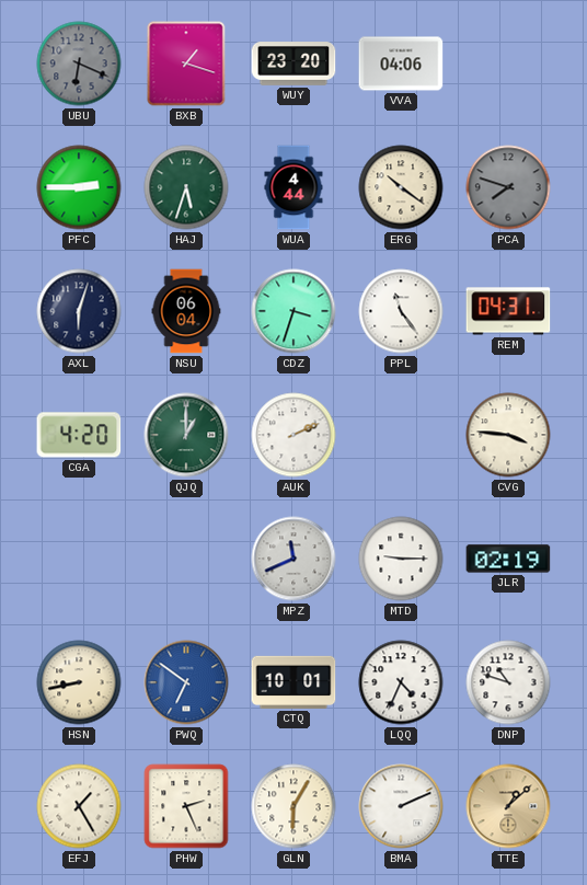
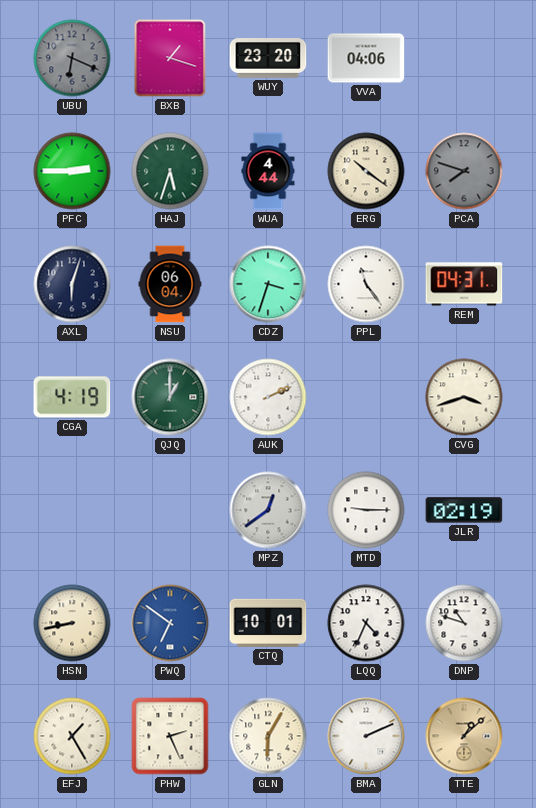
CGA: 4:20 -> 4:19 (72, 397)
CVG: 3:46 -> 3:42 (464, 397)
MPZ: 11:41 -> 12:39 (268, 510)
